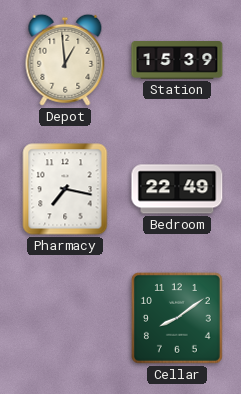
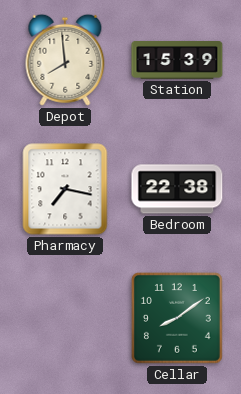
Depot: 12:59 -> 7:59 (65, 60)
Bedroom: 22:49 -> 22:38 (177, 189)
